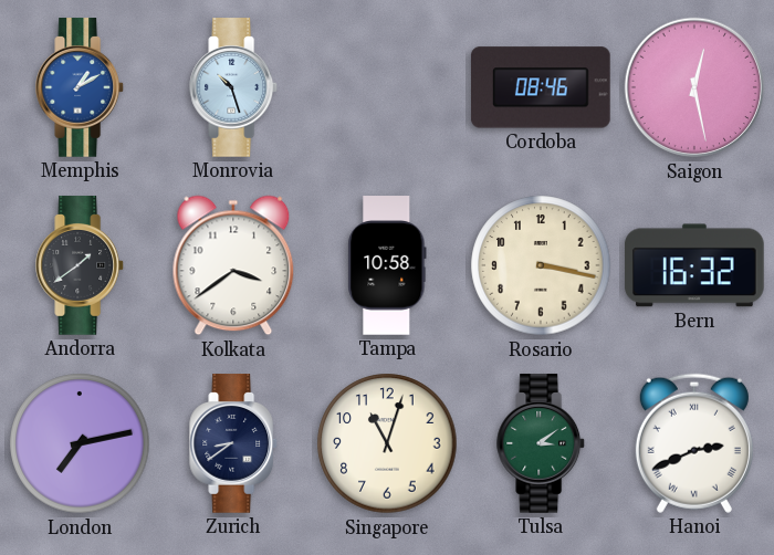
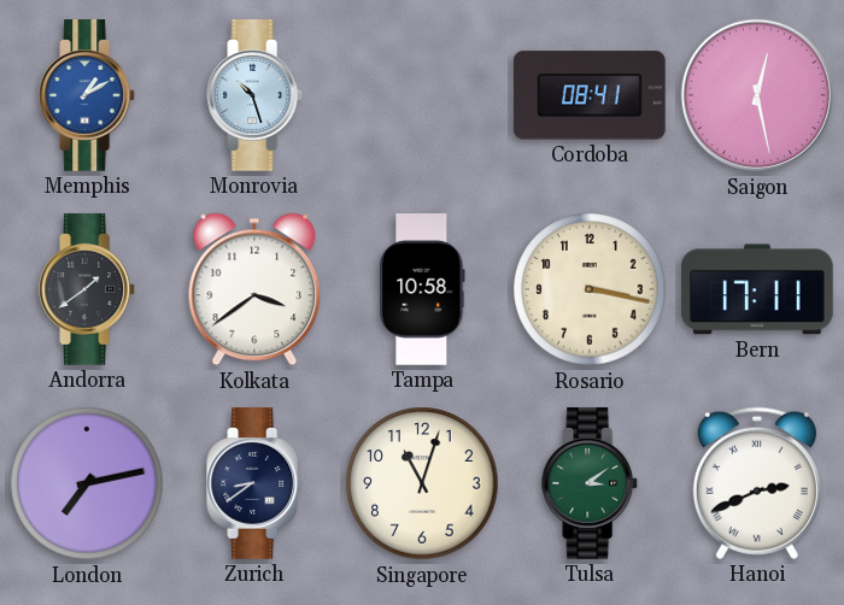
Cordoba: 08:46 -> 08:41 (591, 95)
Bern: 16:32 -> 17:11 (758, 289)
